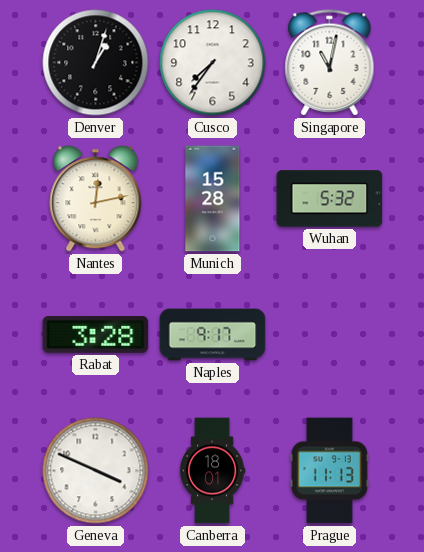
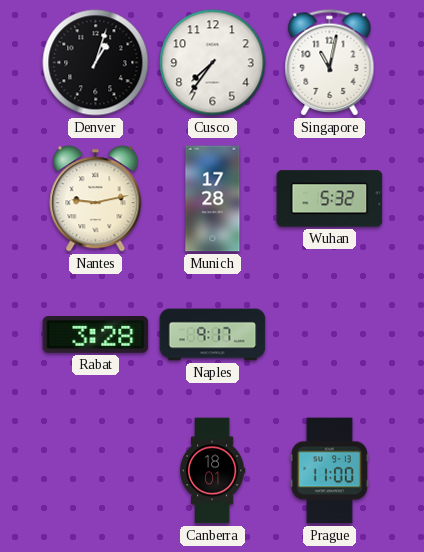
Nantes: 12:13 -> 9:13 (96, 199)
Munich: 15:28 -> 17:28 (213, 199)
Geneva: 3:49 -> none (96, 471)
Prague: 11:13 -> 11:00 (329, 471)
